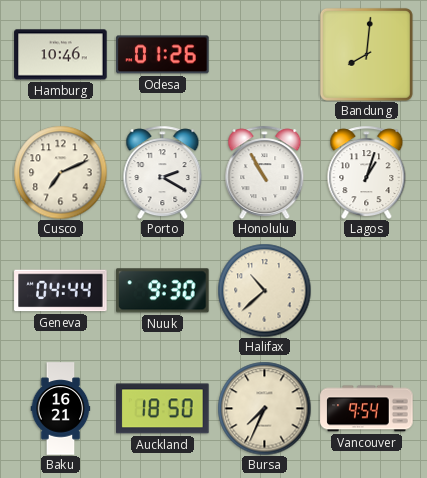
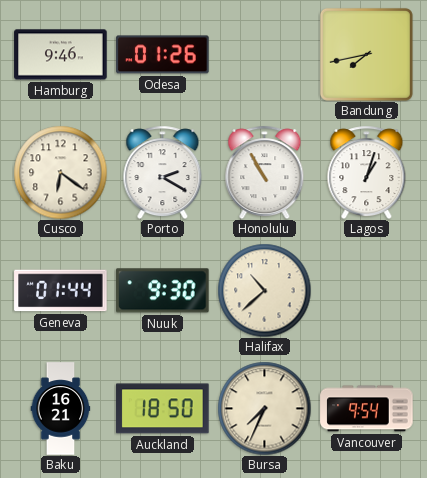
Hamburg: 10:46 -> 9:46 (61, 55)
Bandung: 8:01 -> 7:43 (366, 54)
Cusco: 7:11 -> 6:21 (60, 172)
Geneva: 04:44 -> 01:44 (61, 291)
